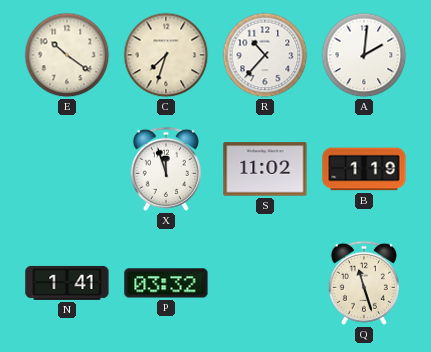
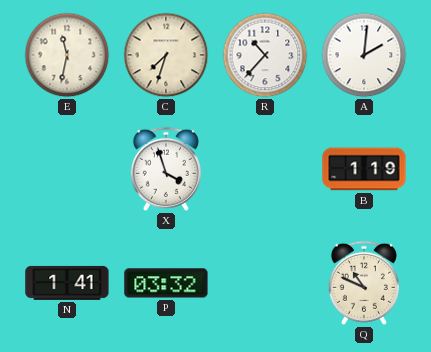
E: 10:21 -> 11:32 (67, 55)
X: 11:57 -> 3:57 (166, 169)
S: 11:02 -> none (265, 169)
Q: 11:27 -> 10:49 (364, 283)
